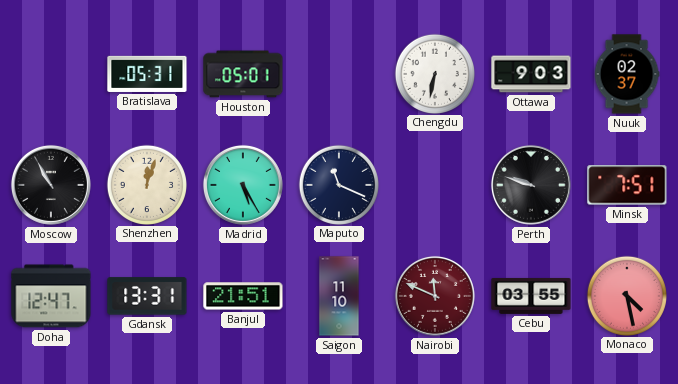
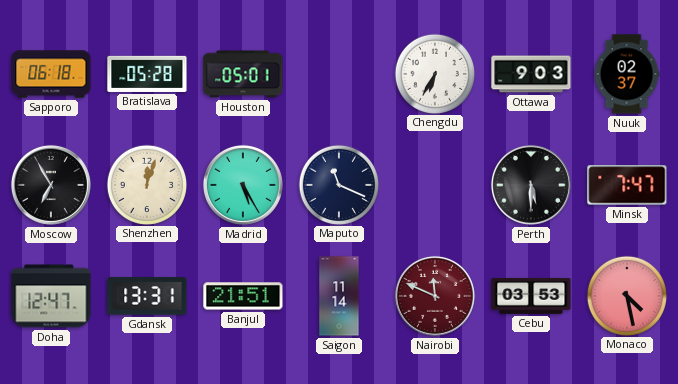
Sapporo: none -> 06:18 (51, 74)
Bratislava: 05:31 -> 05:28 (147, 74)
Chengdu: 6:32 -> 6:35 (434, 73)
Moscow: 10:55 -> 6:55 (51, 185)
Perth: 9:48 -> 5:30 (531, 185)
Minsk: 7:51 -> 7:47 (627, 185)
Saigon: 11:10 -> 11:14 (339, 296)
Cebu: 03:55 -> 03:53 (531, 296)
